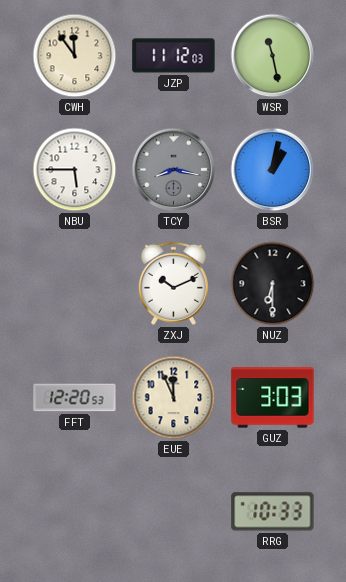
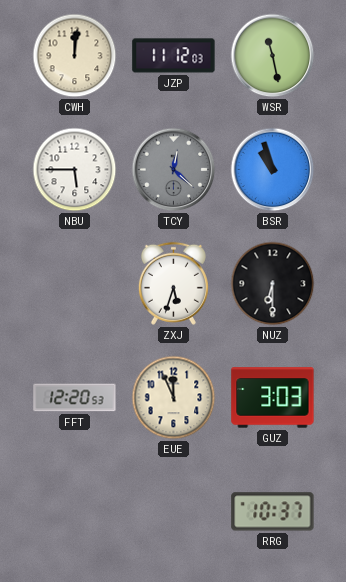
CWH: 11:54 -> 12:01 (75, 56)
TCY: 8:17 -> 12:22 (174, 170)
BSR: 1:02 -> 10:57 (273, 170)
ZXJ: 10:11 -> 5:33 (173, 283)
RRG: 10:33 -> 10:37 (273, 512)
